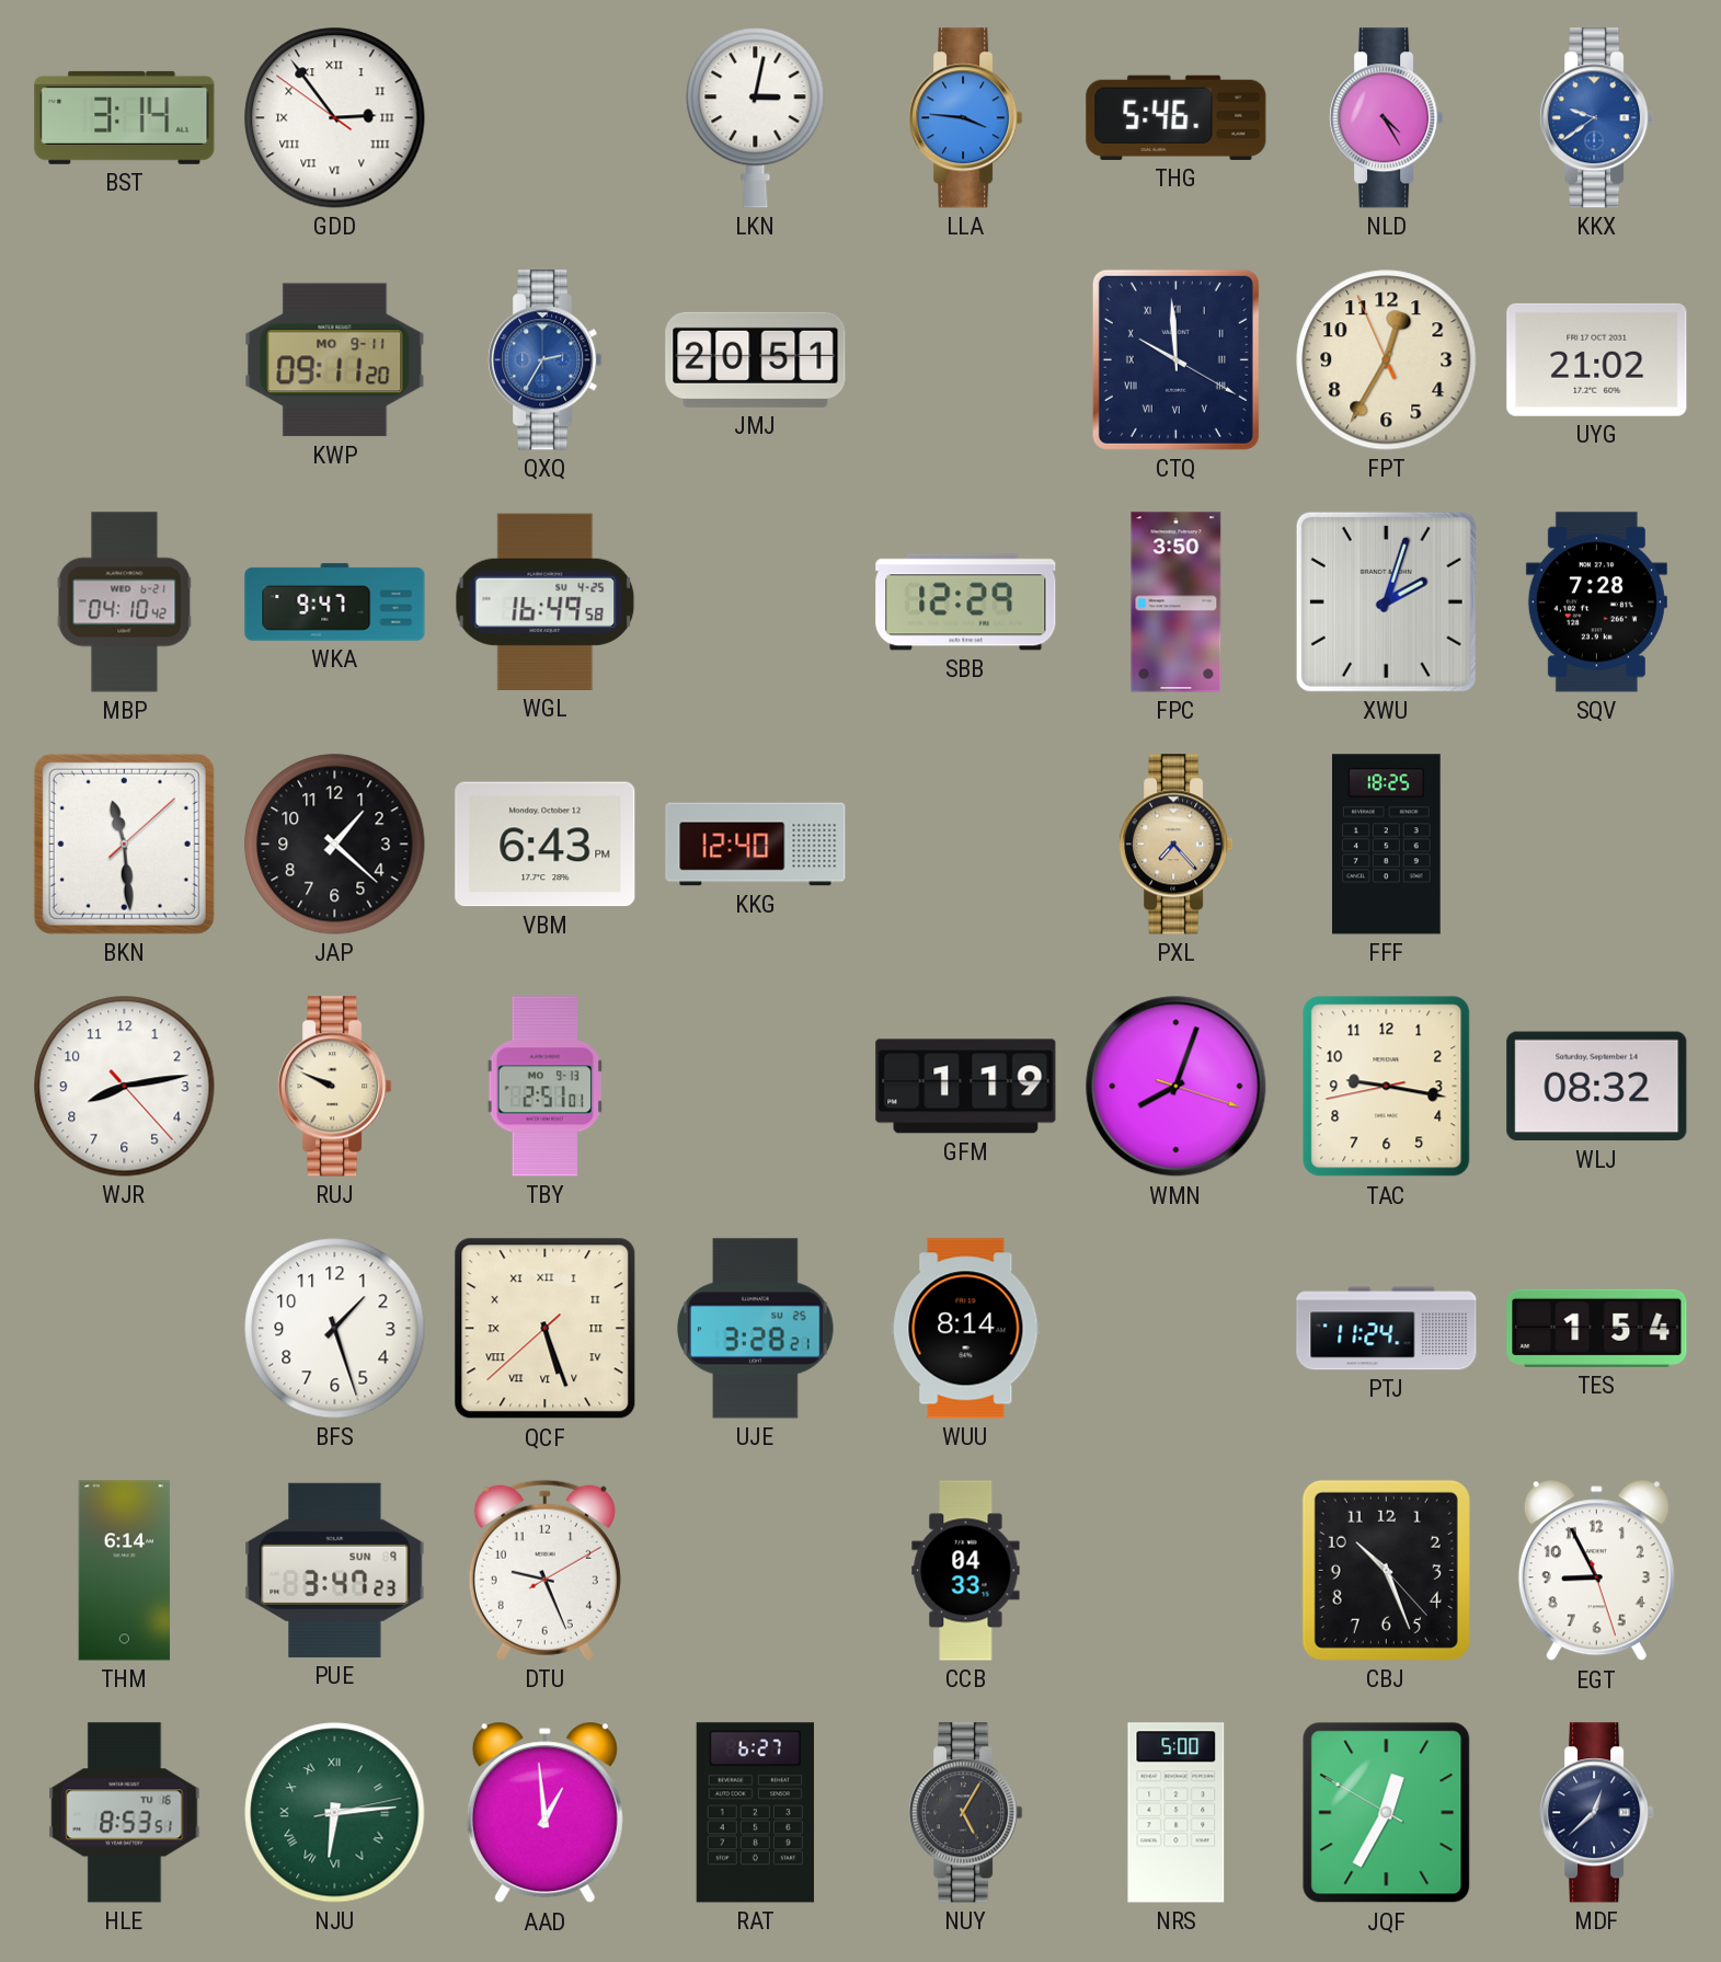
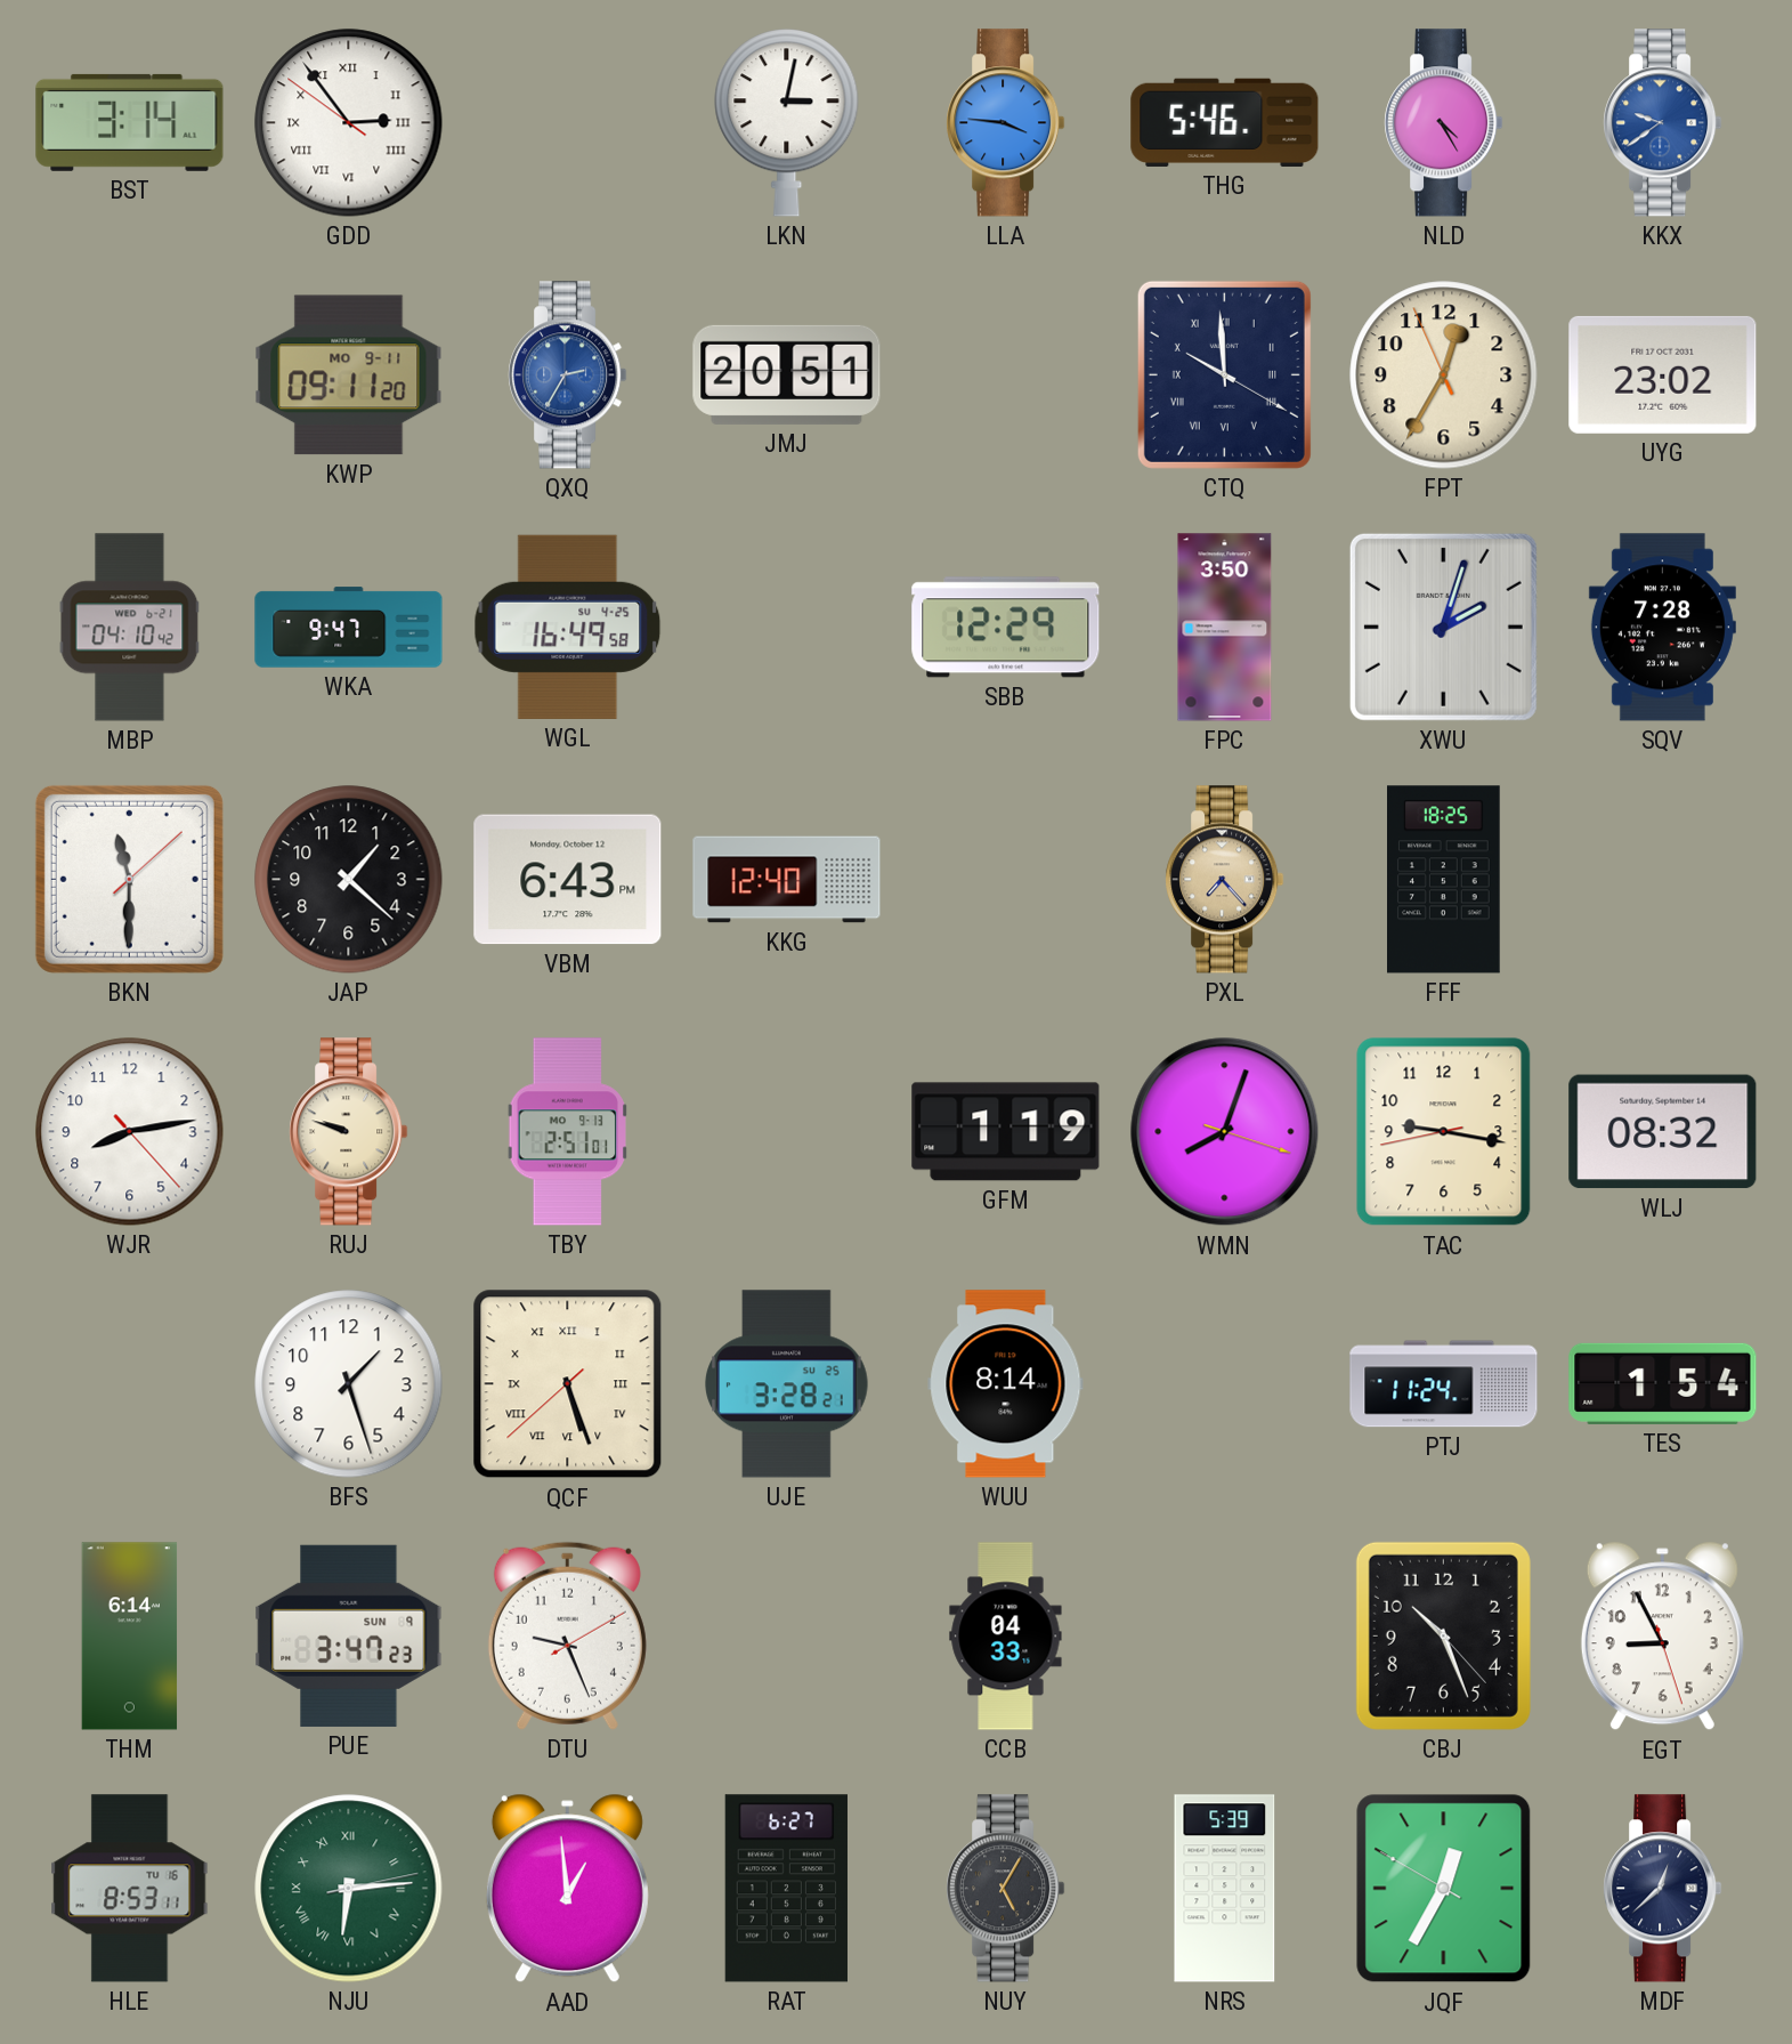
UYG: 21:02 -> 23:02 (1663, 374)
BKN: 11:29 -> 11:30 (129, 879)
RUJ: 9:49 -> 9:48 (349, 1132)
HLE: 8:53:51 -> 8:53:11 (130, 1889)
NRS: 5:00 -> 5:39 (1225, 1889)
